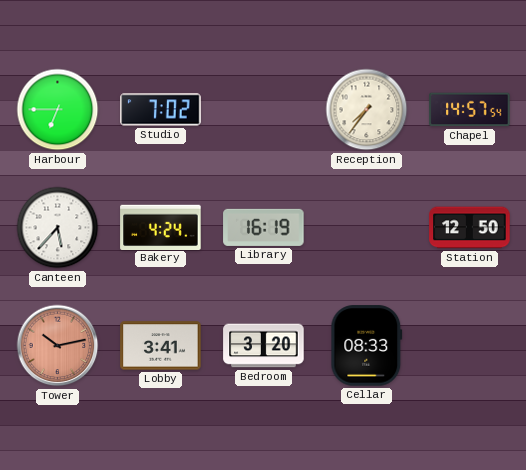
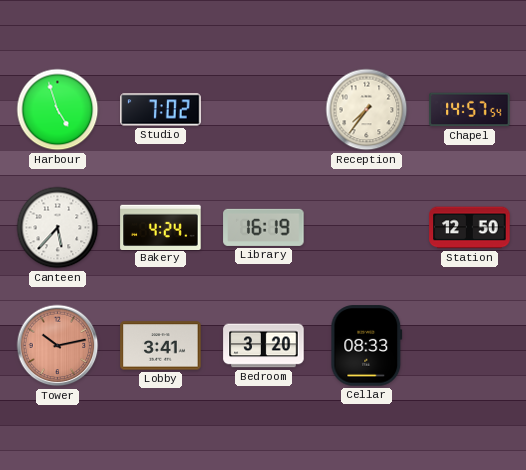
Harbour: 6:45 -> 4:57 (58, 110)
